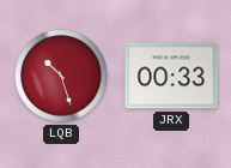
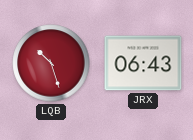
JRX: 00:33 -> 06:43 (143, 63)
